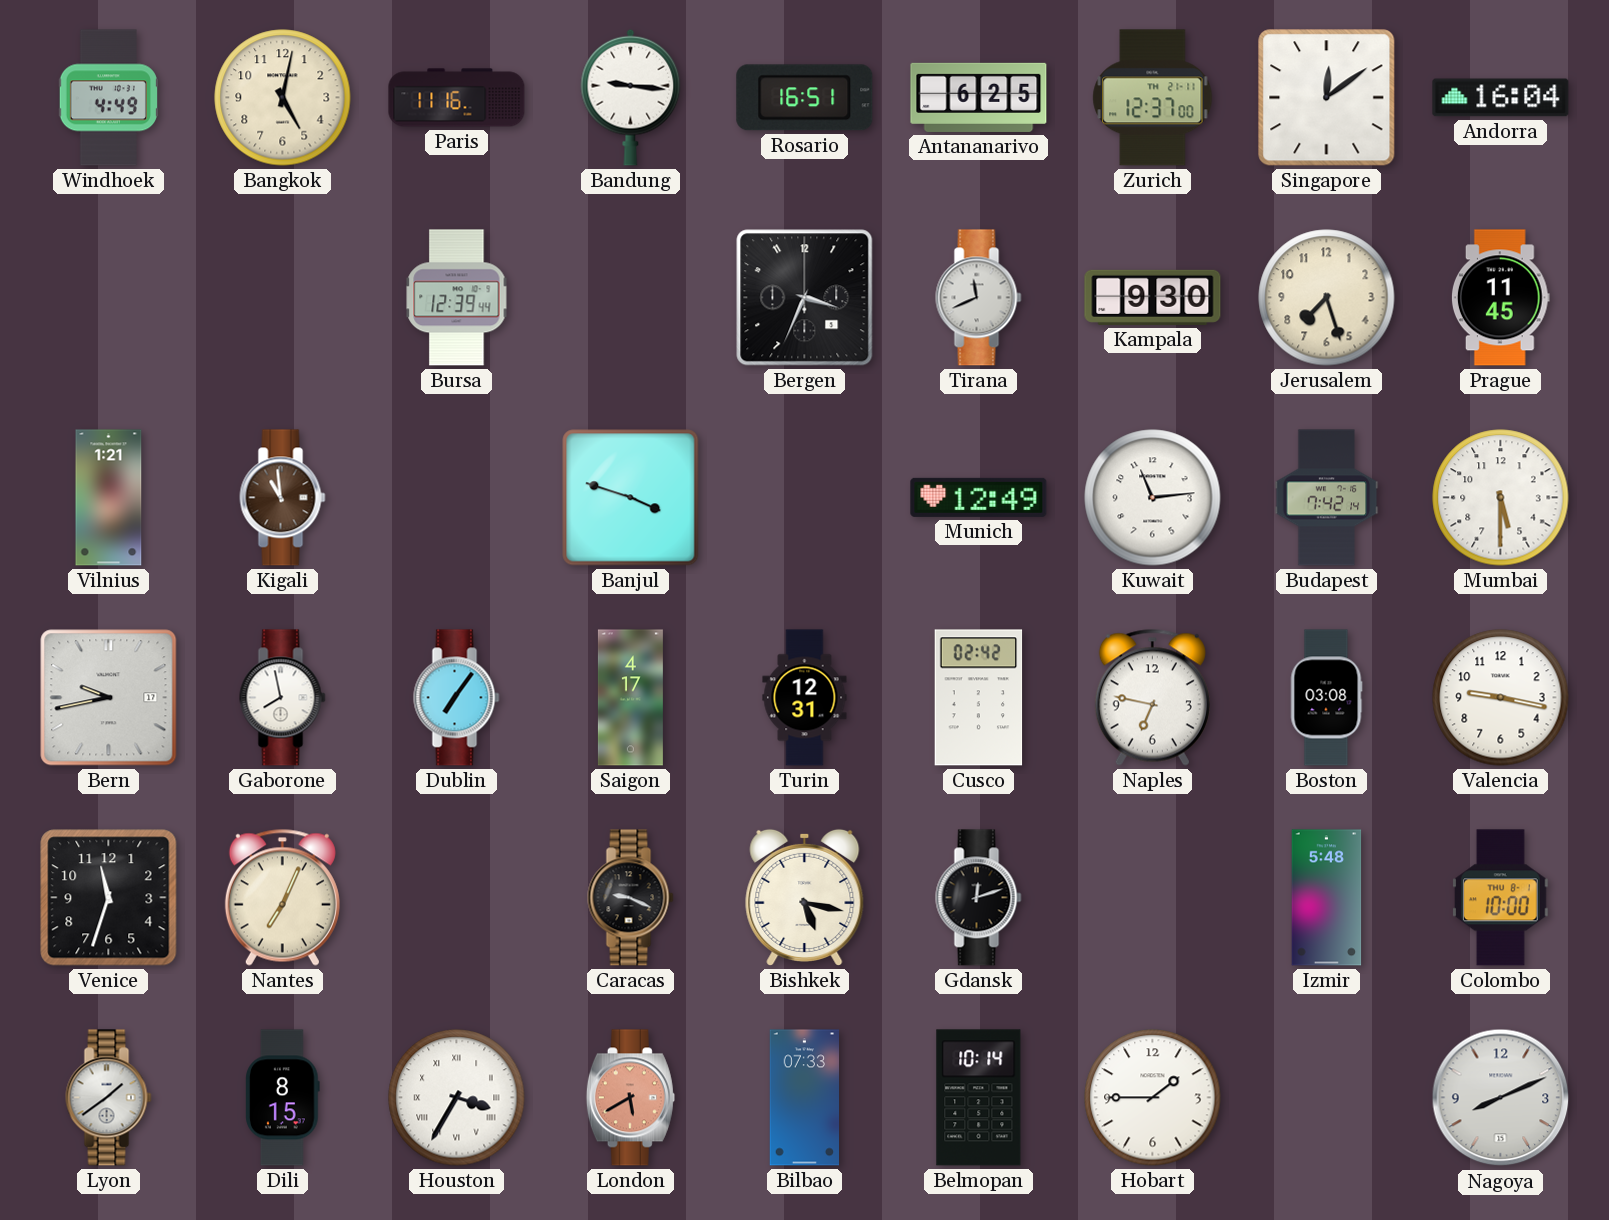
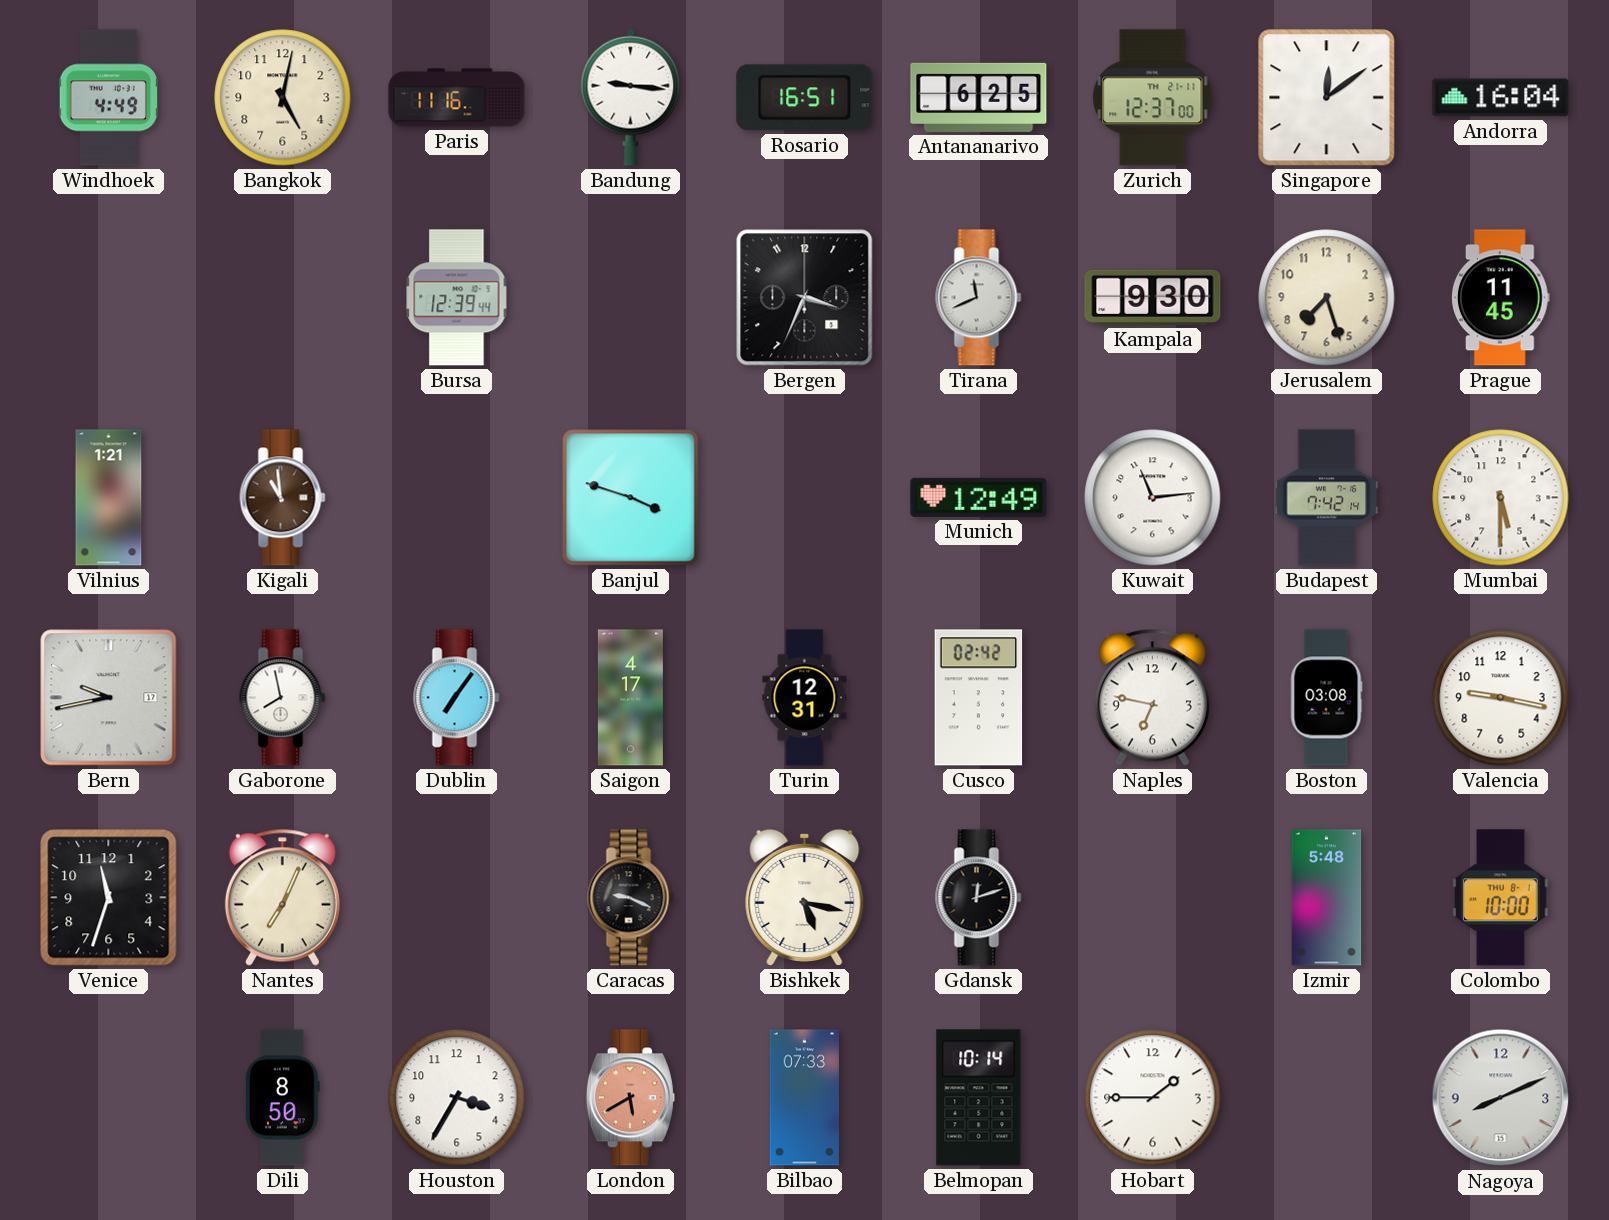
Lyon: 1:39 -> none (109, 1098)
Dili: 8:15 -> 8:50 (283, 1098)
Houston numerals: Roman -> Arabic (457, 1098)
